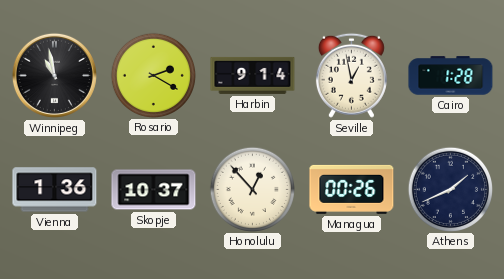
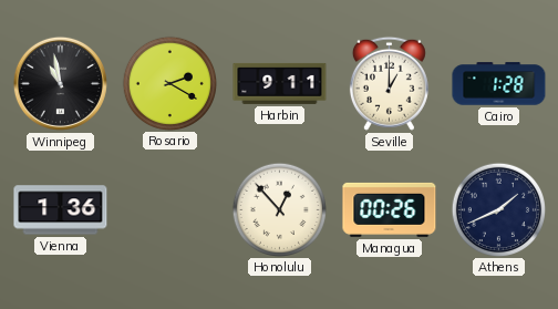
Harbin: 9:14 -> 9:11 (280, 83)
Seville: 12:58 -> 1:00 (389, 83)
Skopje: 10:37 -> none (154, 190)
